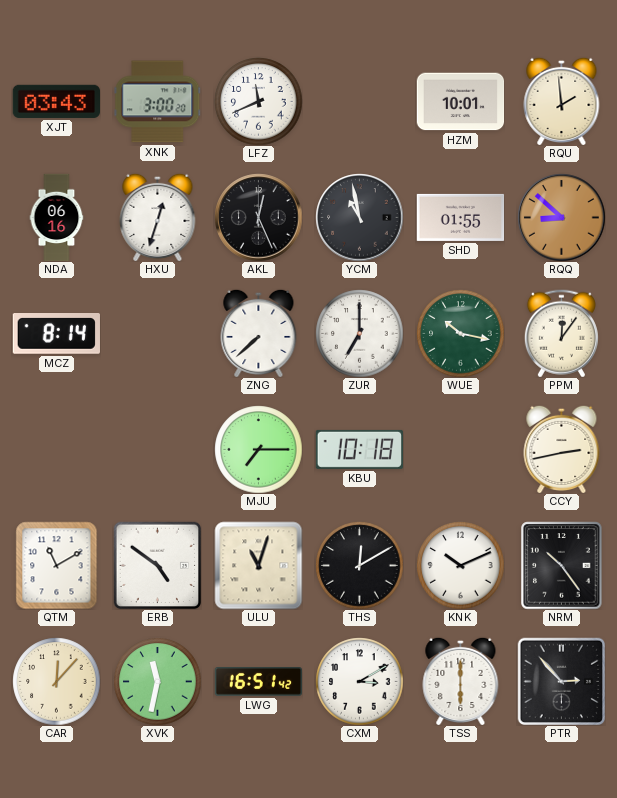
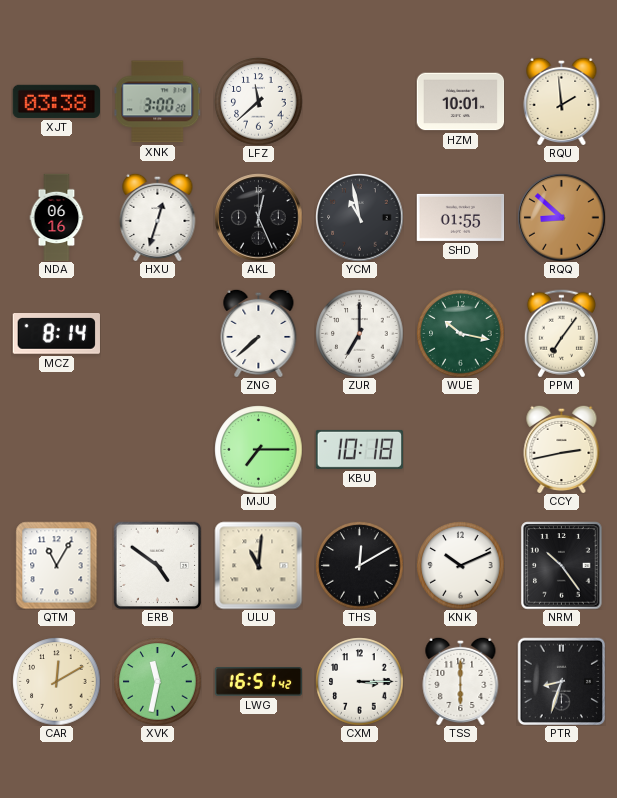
XJT: 03:43 -> 03:38 (56, 101)
LFZ: 11:41 -> 11:38 (258, 101)
PPM: 12:06 -> 7:06 (561, 333)
QTM: 11:10 -> 11:05 (57, 565)
ULU: 11:03 -> 11:01 (258, 565)
CAR: 12:07 -> 12:10 (56, 681)
CXM: 3:10 -> 3:15 (359, 681)
PTR: 2:53 -> 8:33 (561, 681)
